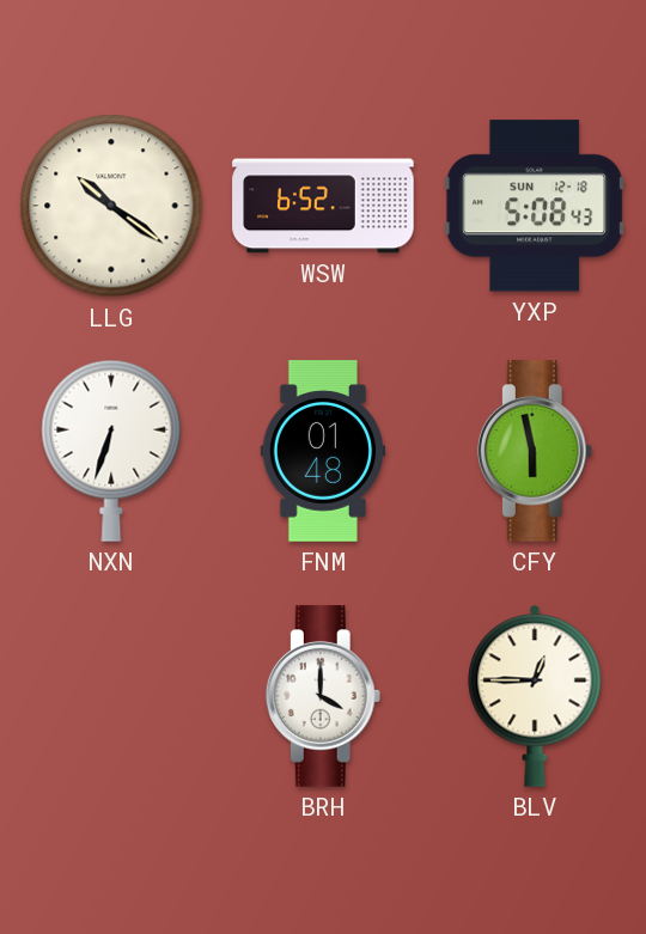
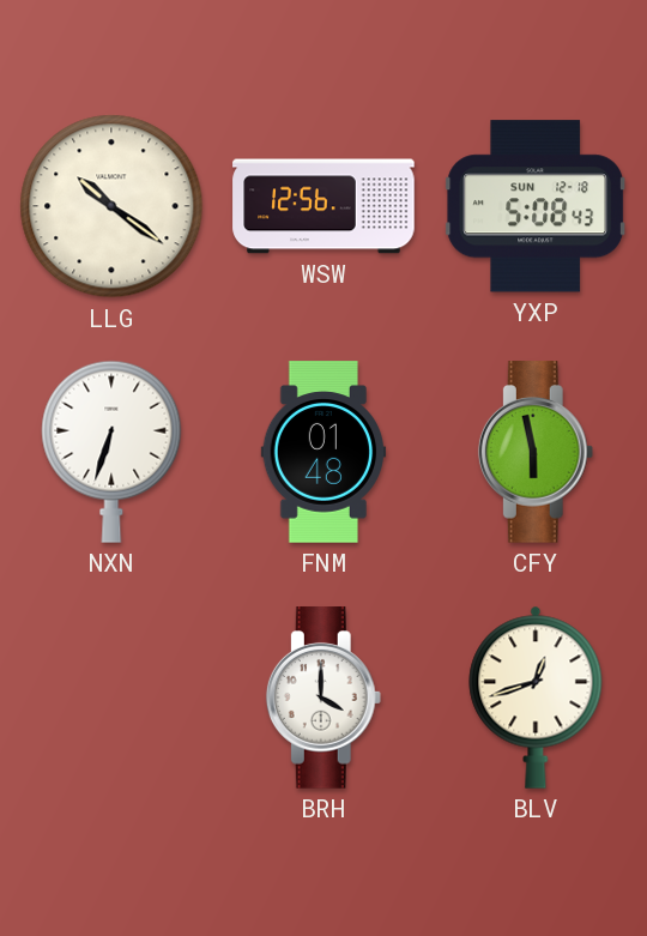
WSW: 6:52 -> 12:56 (323, 206)
BLV: 12:45 -> 12:42 (536, 698)
